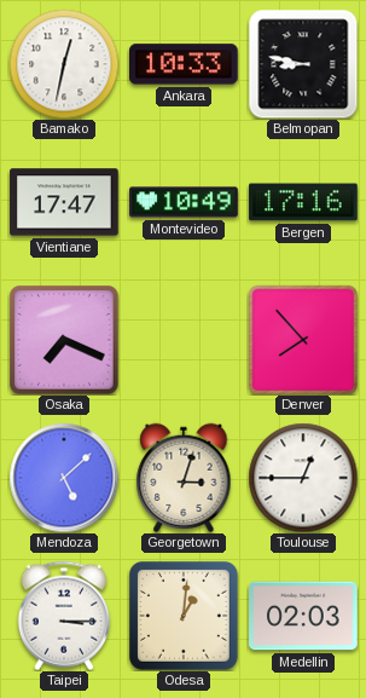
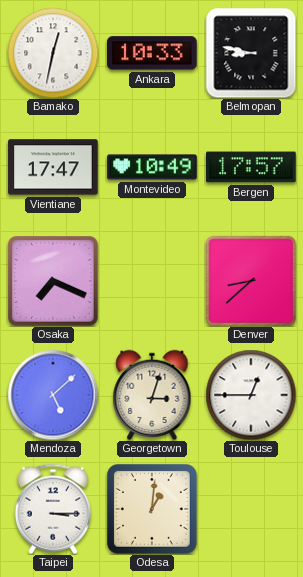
Bergen: 17:16 -> 17:57 (251, 167)
Denver: 7:53 -> 8:38 (251, 281)
Medellin: 02:03 -> none (303, 616)
